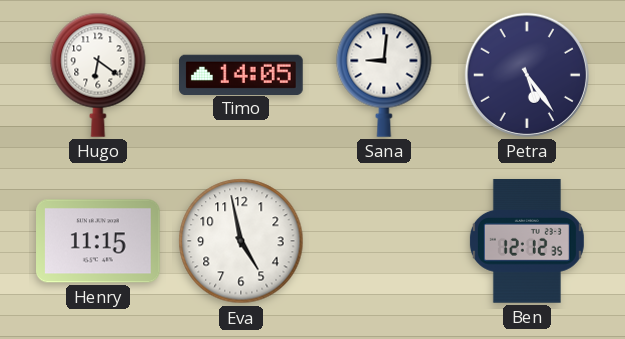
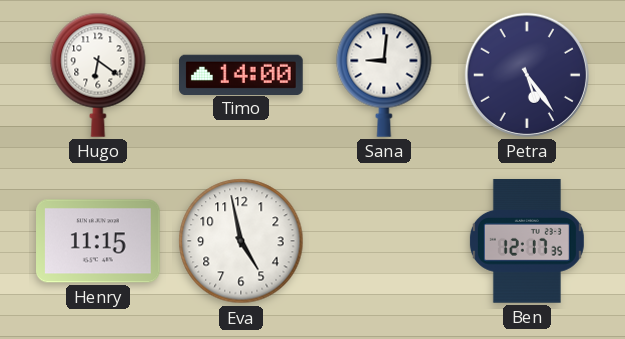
Timo: 14:05 -> 14:00 (242, 74)
Ben: 12:12 -> 12:17 (527, 242)
